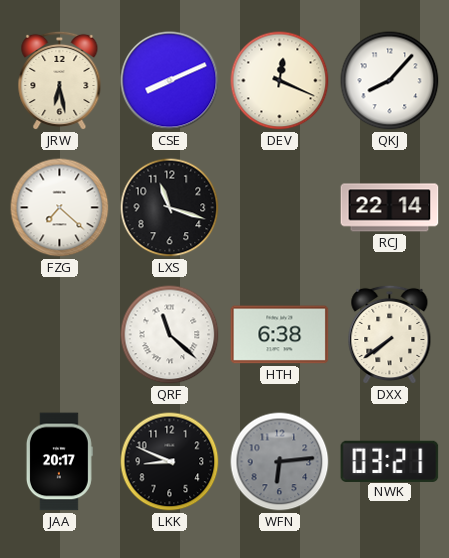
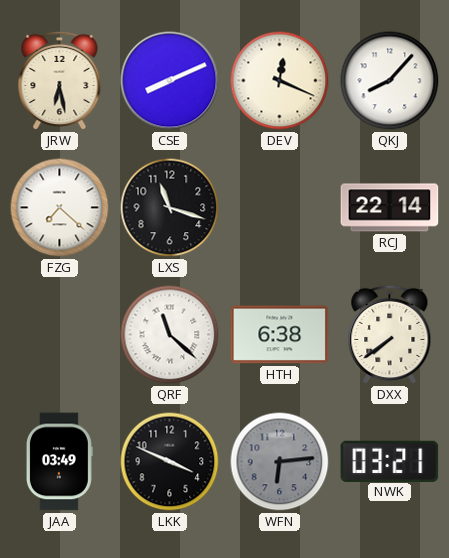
JAA: 20:17 -> 03:49 (59, 462)
LKK: 8:49 -> 3:49 (170, 462)
